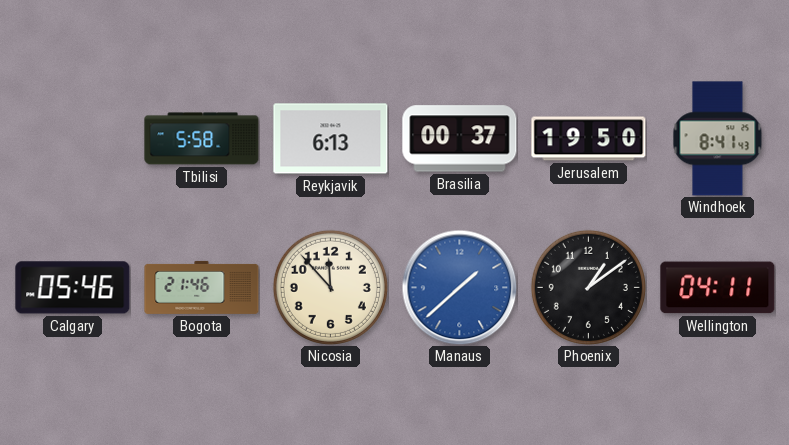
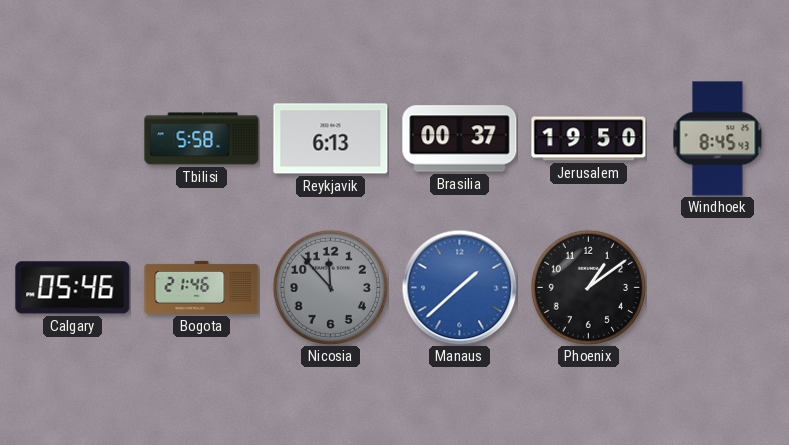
Windhoek: 8:41 -> 8:45 (718, 139)
Nicosia dial: cream -> grey (330, 287)
Wellington: 04:11 -> none (718, 288)
